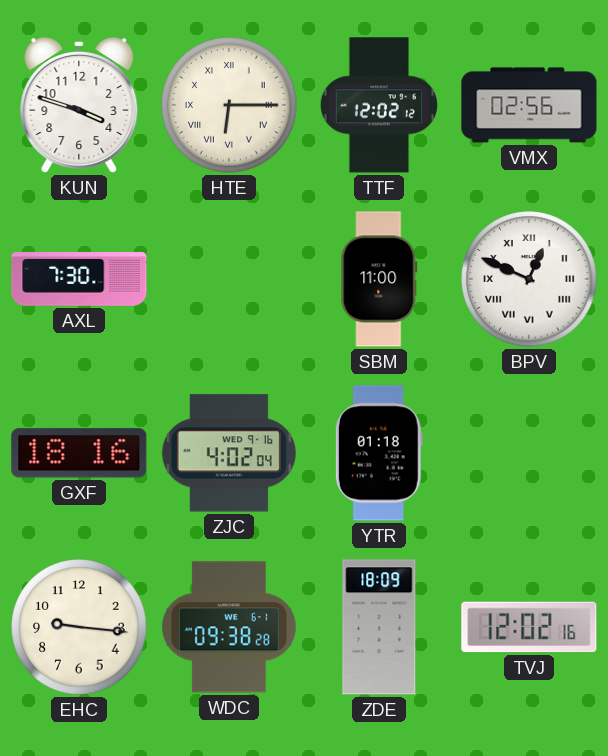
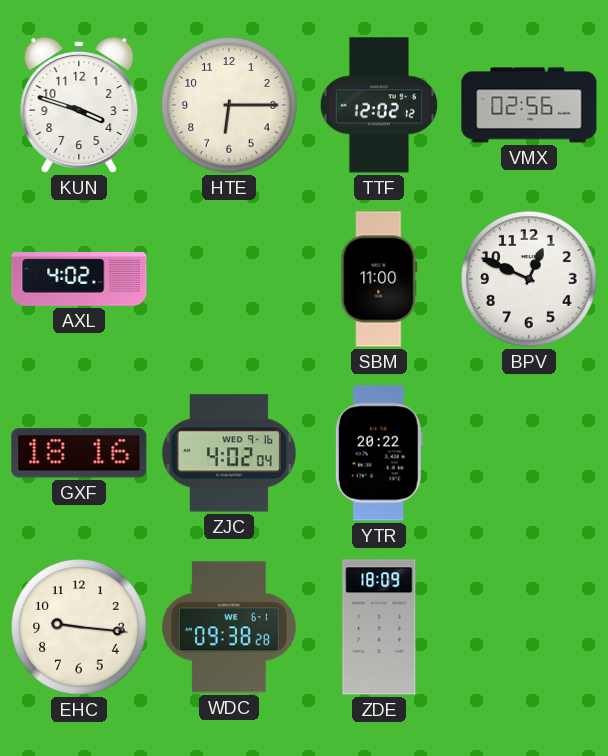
HTE numerals: Roman -> Arabic (229, 105)
AXL: 7:30 -> 4:02 (79, 279)
BPV numerals: Roman -> Arabic (529, 279)
YTR: 01:18 -> 20:22 (379, 453)
TVJ: 12:02 -> none (529, 627)
